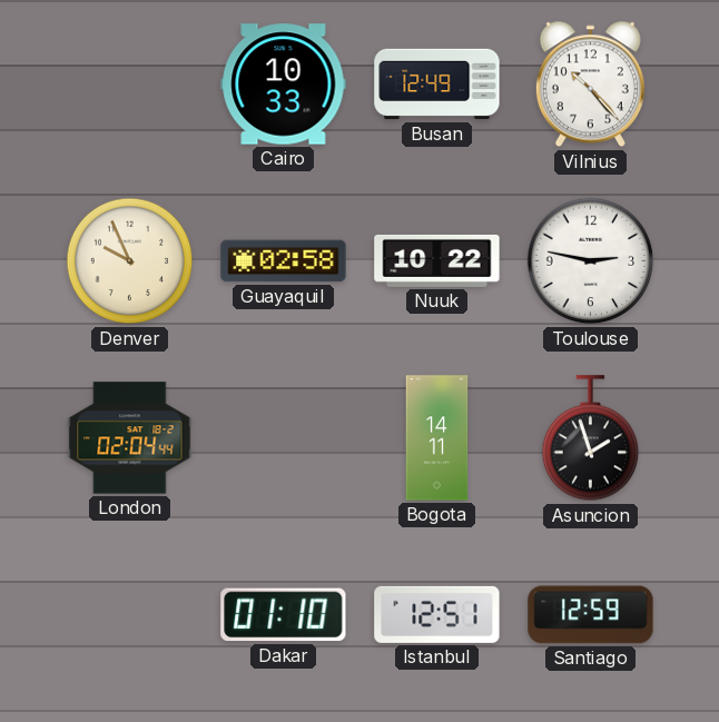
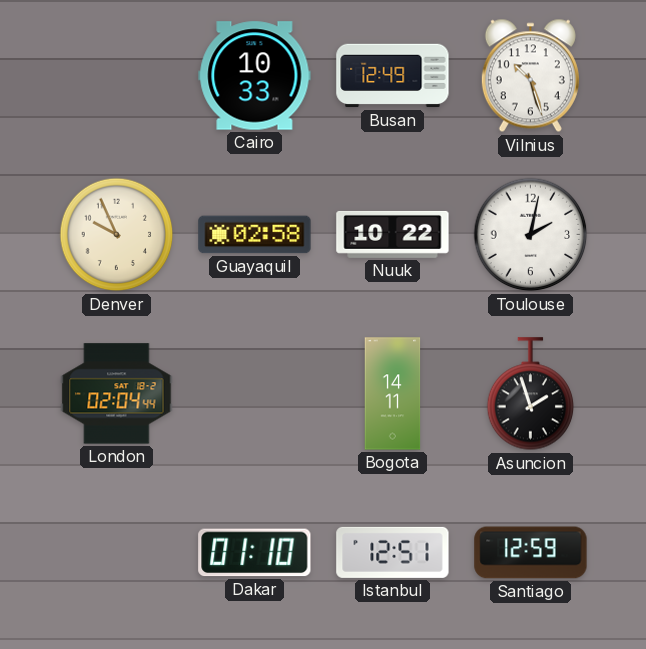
Vilnius: 10:23 -> 10:27 (530, 76)
Toulouse: 2:47 -> 2:02 (531, 235)
